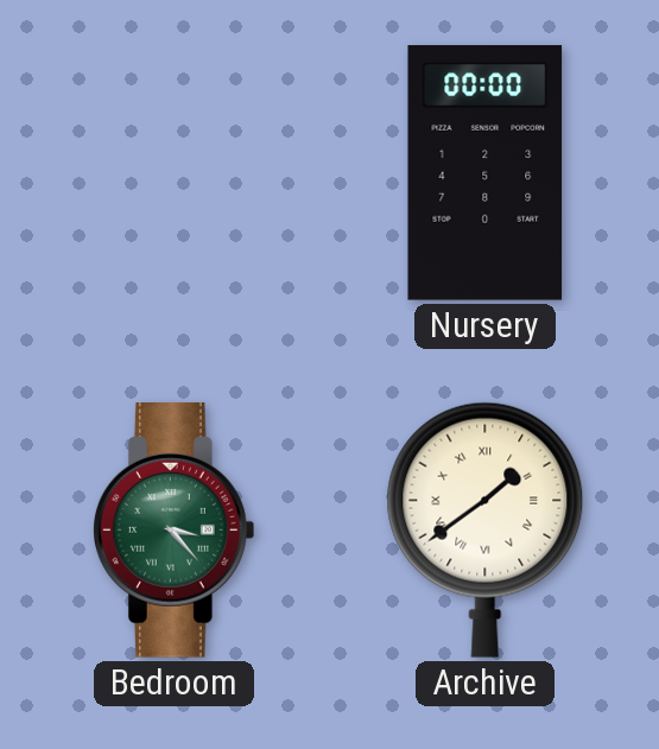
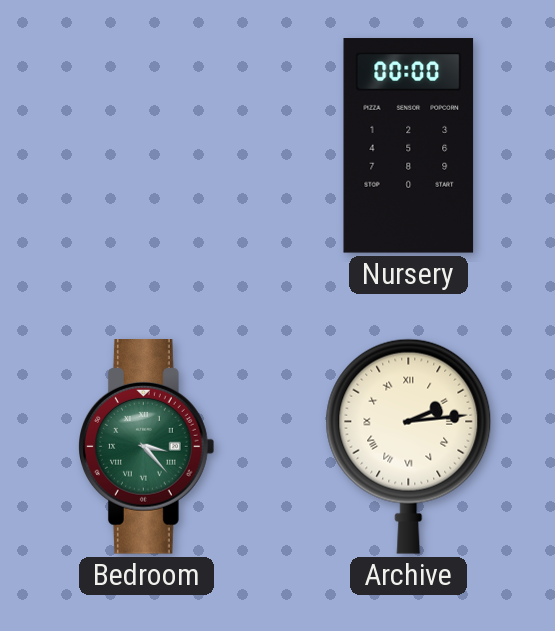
Archive: 1:39 -> 2:14 (409, 446)
